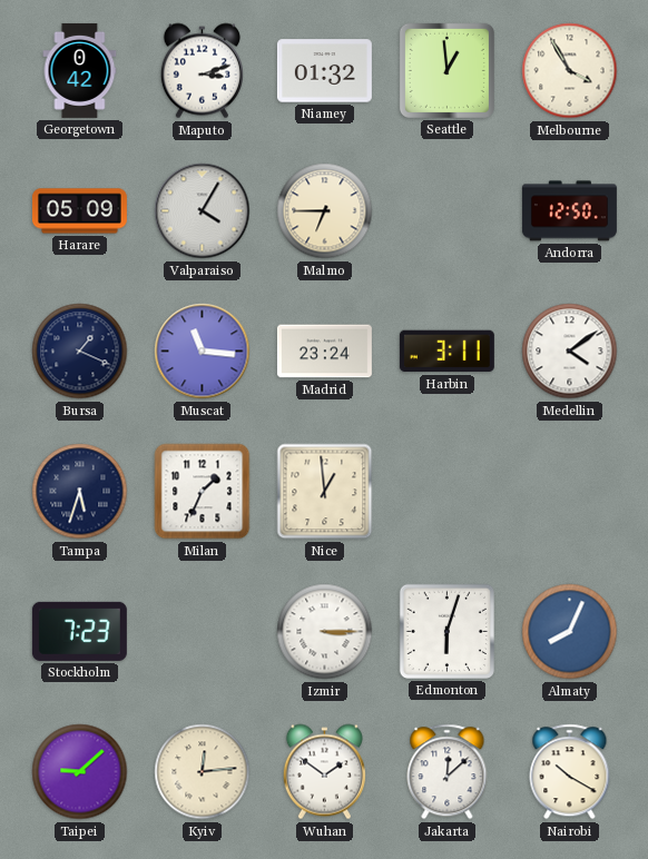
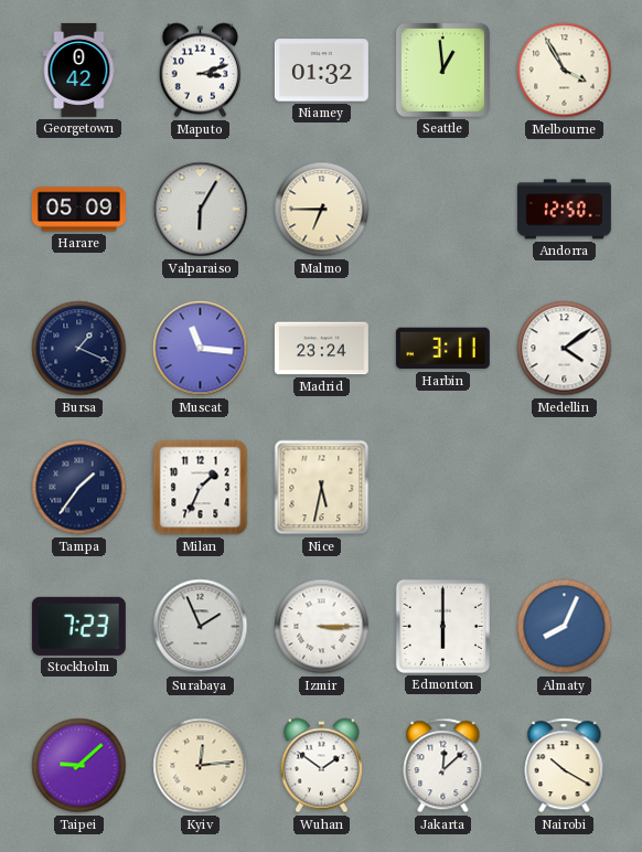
Valparaiso: 4:05 -> 6:05 (201, 210)
Tampa: 5:33 -> 1:36 (79, 488)
Nice: 12:59 -> 5:32 (322, 488)
Surabaya: none -> 1:56 (201, 627)
Edmonton: 6:03 -> 6:00 (442, 626)
